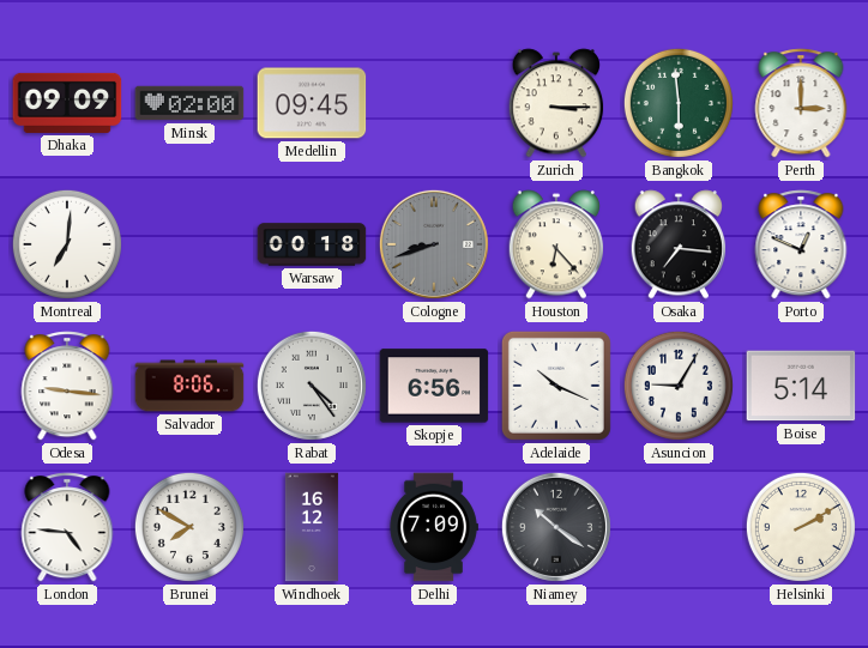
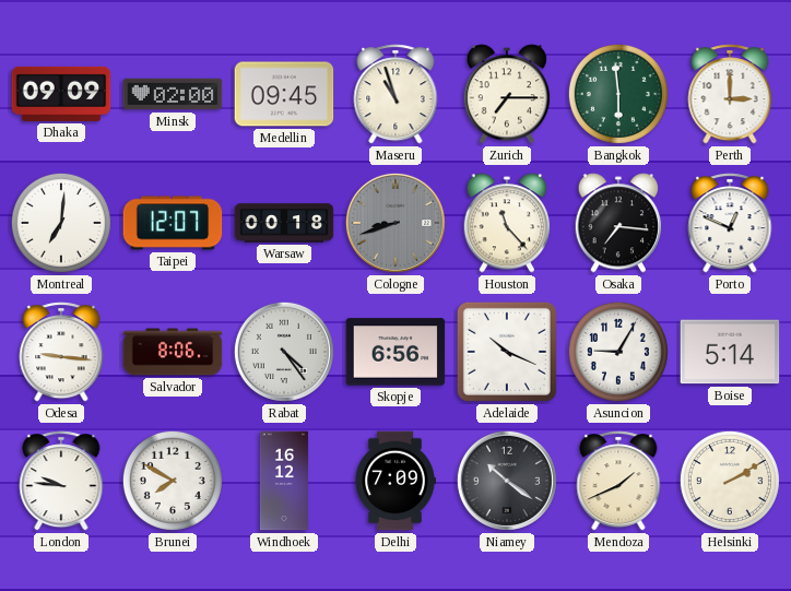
Maseru: none -> 10:57 (395, 94)
Zurich: 3:15 -> 7:15 (507, 94)
Taipei: none -> 12:07 (173, 223)
Houston: 6:23 -> 11:23 (507, 223)
London: 4:46 -> 9:46 (61, 481)
Mendoza: none -> 1:41 (618, 481)
